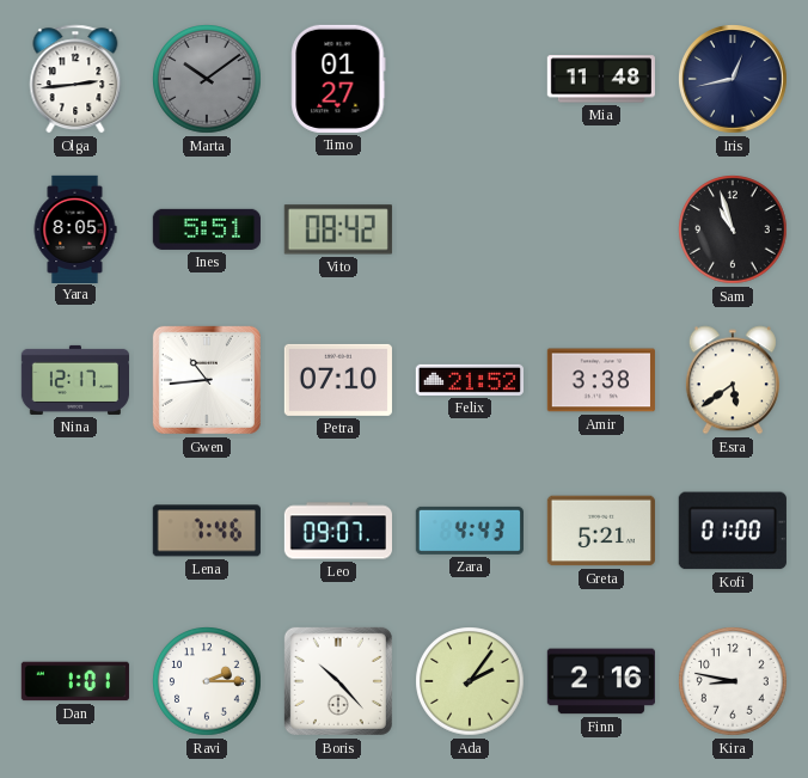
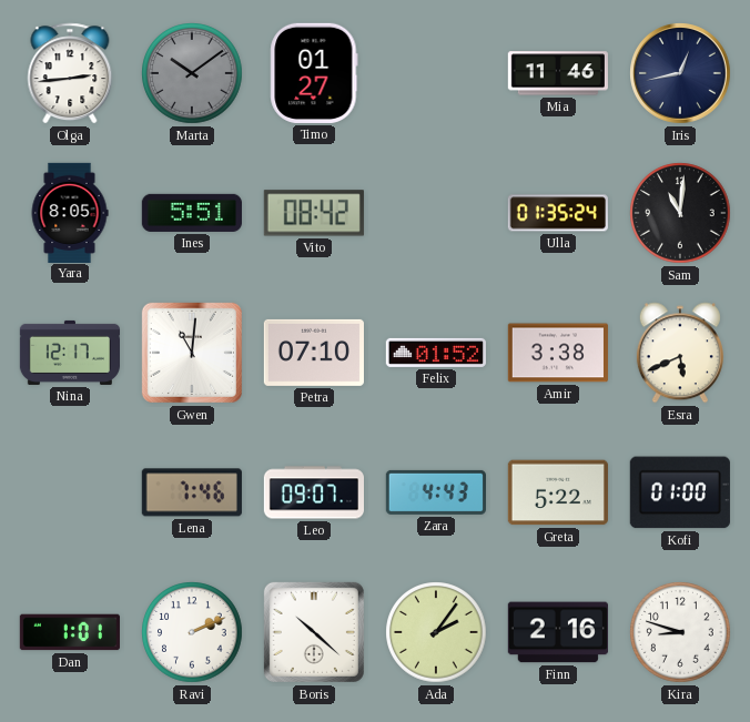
Mia: 11:48 -> 11:46 (558, 73)
Ulla: none -> 01:35 (558, 213)
Sam: 10:57 -> 11:01 (680, 213)
Gwen: 10:44 -> 11:01 (192, 353)
Felix: 21:52 -> 01:52 (436, 353)
Esra: 5:39 -> 5:41 (680, 353)
Greta: 5:21 -> 5:22 (558, 492)
Ravi: 2:15 -> 2:11 (192, 632)
Boris: 10:23 -> 10:22 (314, 632)
Kira: 8:47 -> 8:48 (680, 632)
